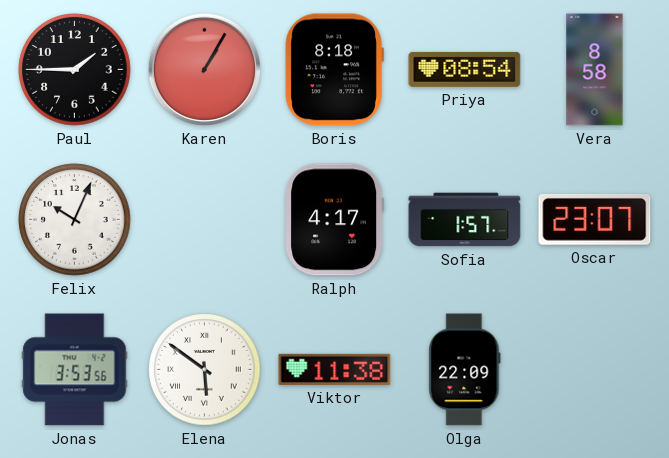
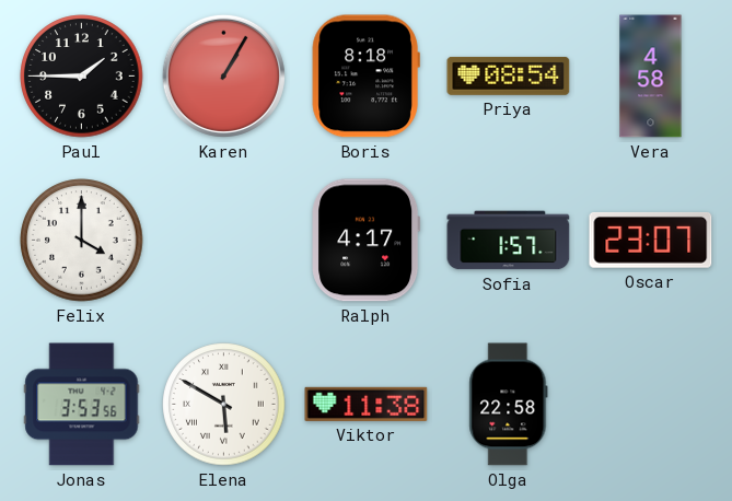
Vera: 8:58 -> 4:58 (651, 77)
Felix: 10:04 -> 4:00 (82, 241)
Elena: 5:51 -> 5:50 (224, 405)
Olga: 22:09 -> 22:58 (509, 405)
